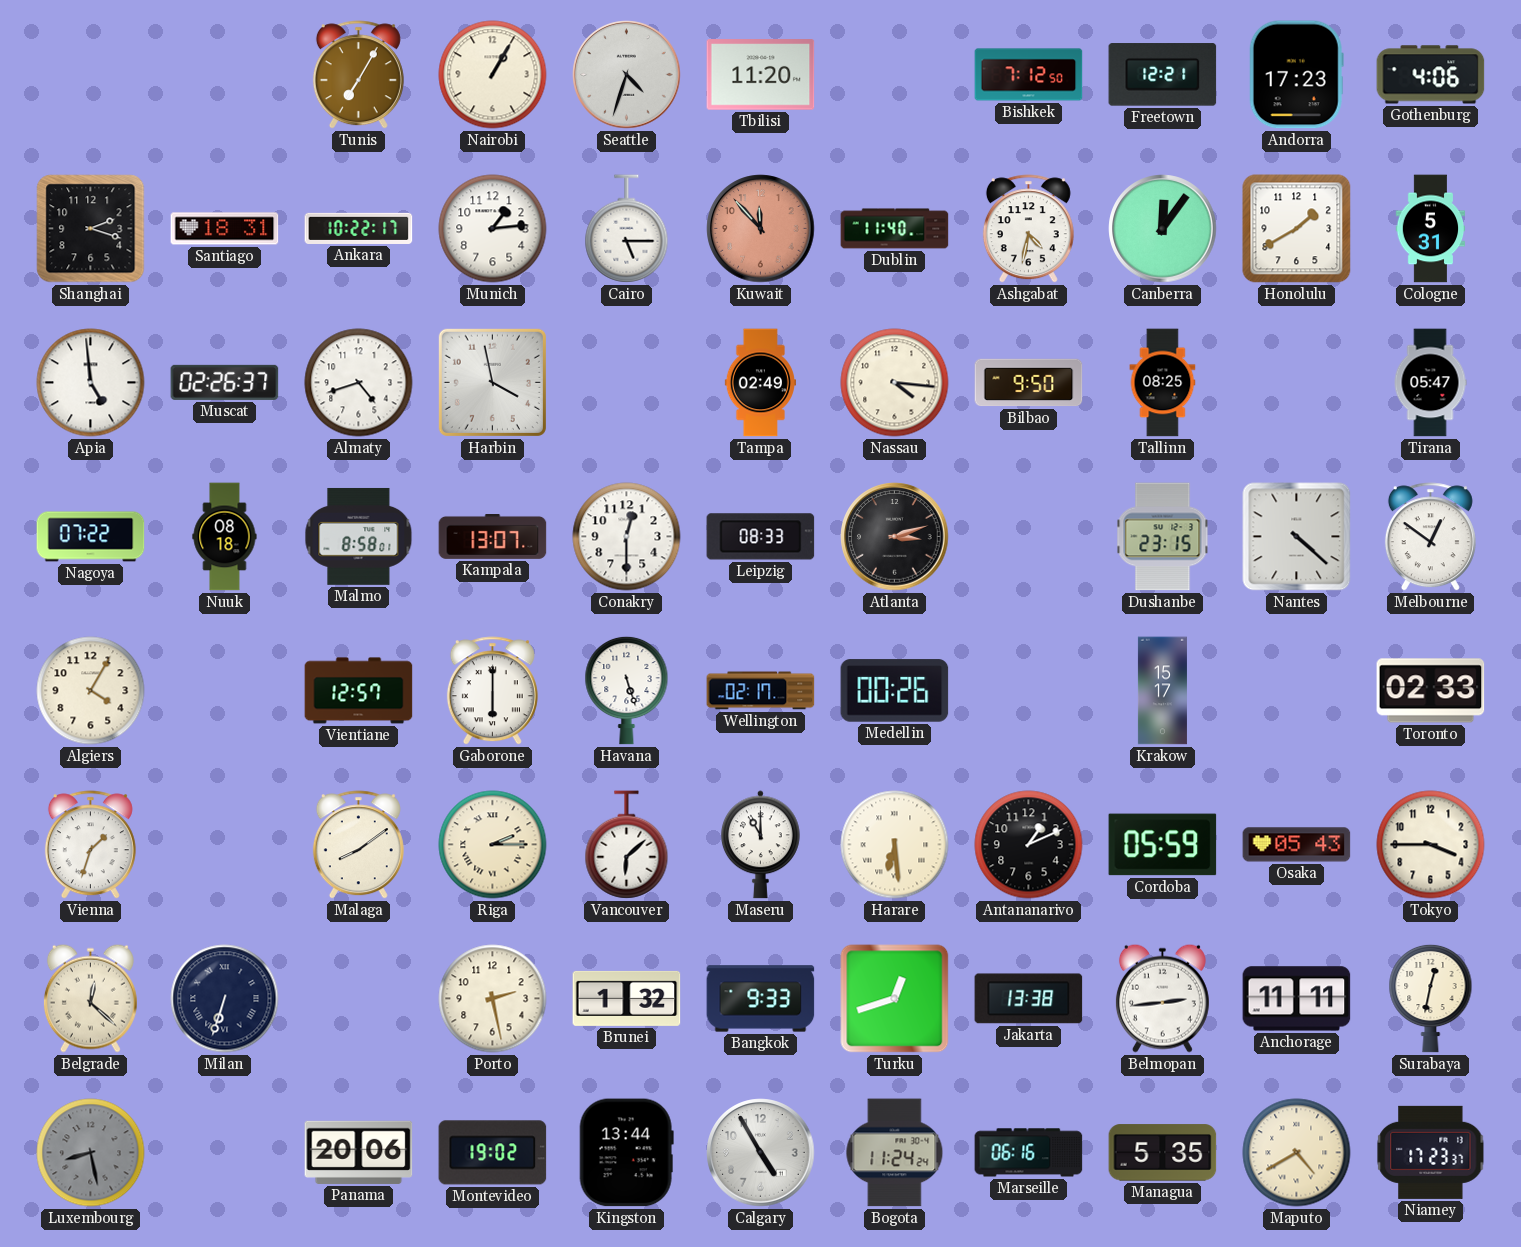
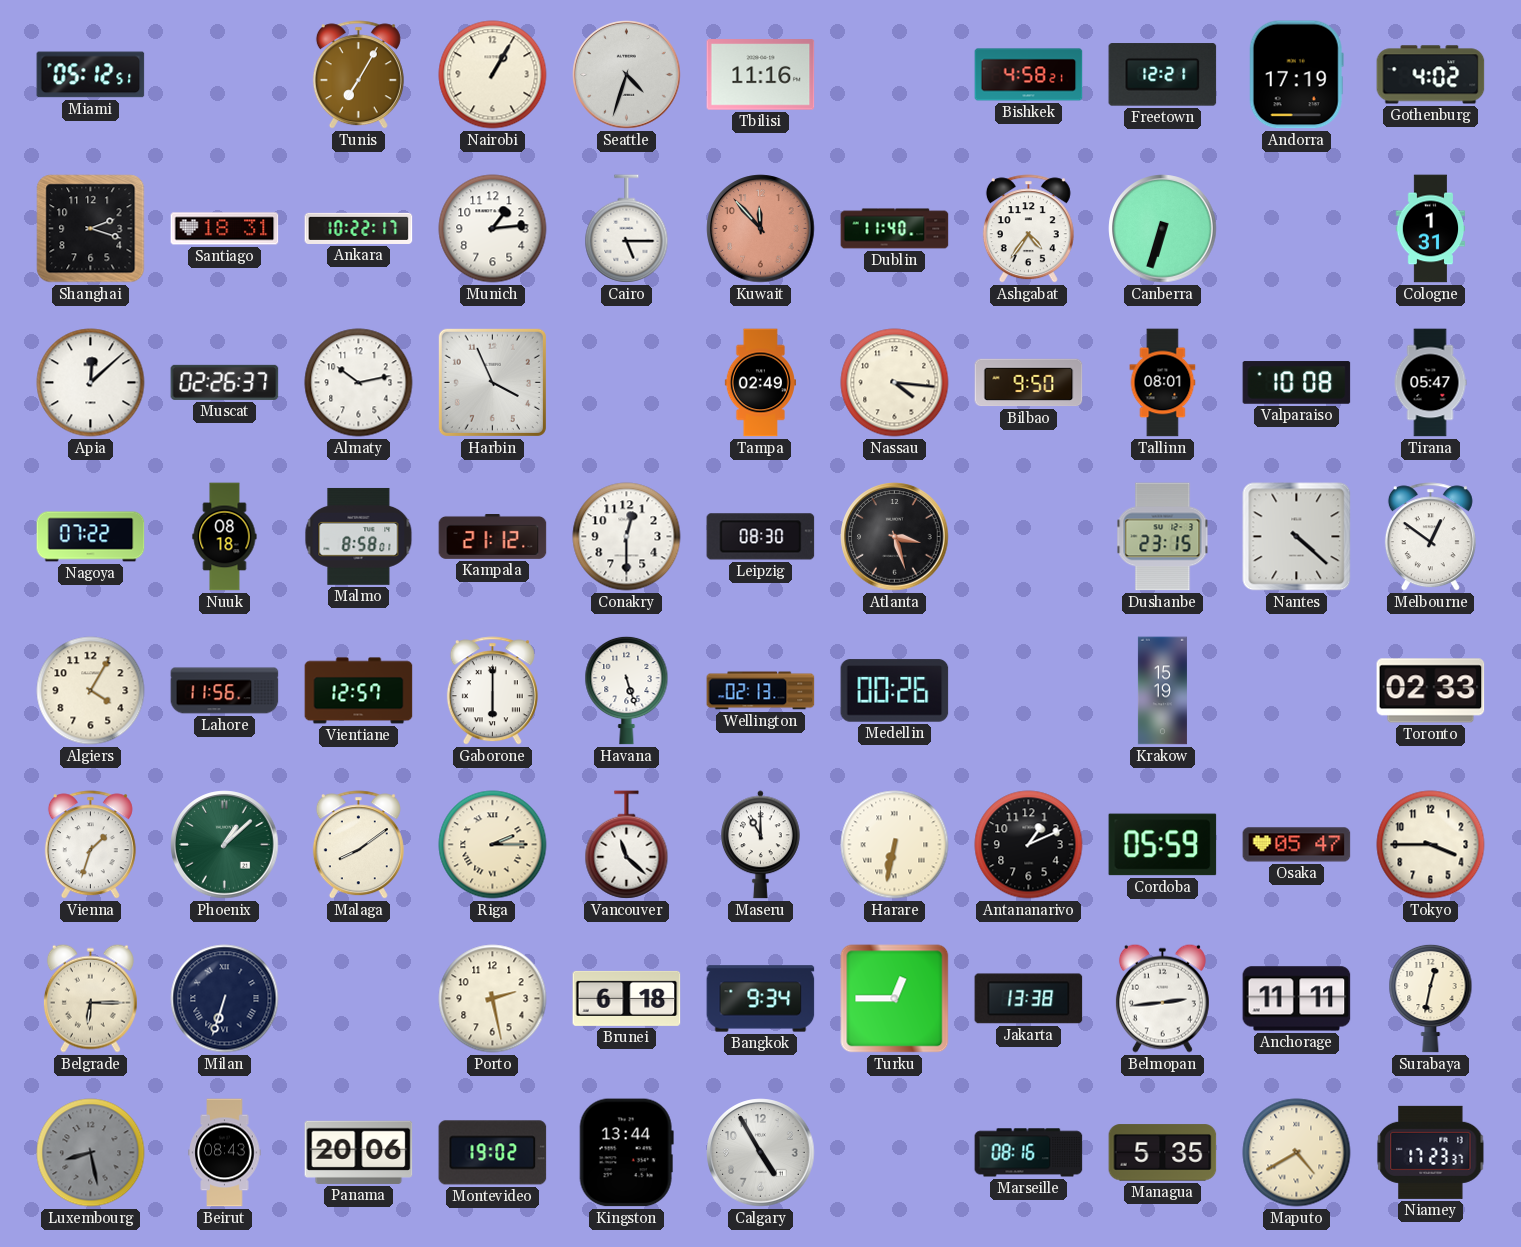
Miami: none -> 05:12 (91, 75)
Tbilisi: 11:20 -> 11:16 (761, 75)
Bishkek: 7:12 -> 4:58 (1029, 75)
Andorra: 17:23 -> 17:19 (1296, 75)
Gothenburg: 4:06 -> 4:02 (1431, 75)
Ashgabat: 4:32 -> 4:36 (1028, 229)
Canberra: 12:06 -> 6:33 (1163, 229)
Honolulu: 1:40 -> none (1297, 229)
Cologne: 5:31 -> 1:31 (1431, 229)
Apia: 4:59 -> 12:08 (91, 383)
Almaty: 4:42 -> 10:13 (359, 383)
Harbin: 3:58 -> 3:56 (492, 382)
Tallinn: 08:25 -> 08:01 (1163, 383)
Valparaiso: none -> 10:08 (1297, 383)
Kampala: 13:07 -> 21:12 (493, 537)
Leipzig: 08:33 -> 08:30 (761, 537)
Atlanta: 3:12 -> 3:27 (895, 537)
Lahore: none -> 11:56 (225, 691)
Wellington: 02:17 -> 02:13 (761, 691)
Krakow: 15:17 -> 15:19 (1162, 691)
Phoenix: none -> 1:08 (225, 845)
Vancouver: 6:08 -> 11:22 (627, 845)
Harare: 6:29 -> 6:32 (895, 845)
Osaka: 05:43 -> 05:47 (1297, 845)
Belgrade: 12:22 -> 6:15 (90, 998)
Brunei: 1:32 -> 6:18 (627, 998)
Bangkok: 9:33 -> 9:34 (761, 999)
Turku: 12:42 -> 12:45 (895, 999)
Beirut: none -> 08:43 (225, 1153)
Bogota: 11:24 -> none (895, 1153)
Marseille: 06:16 -> 08:16 (1029, 1153)
